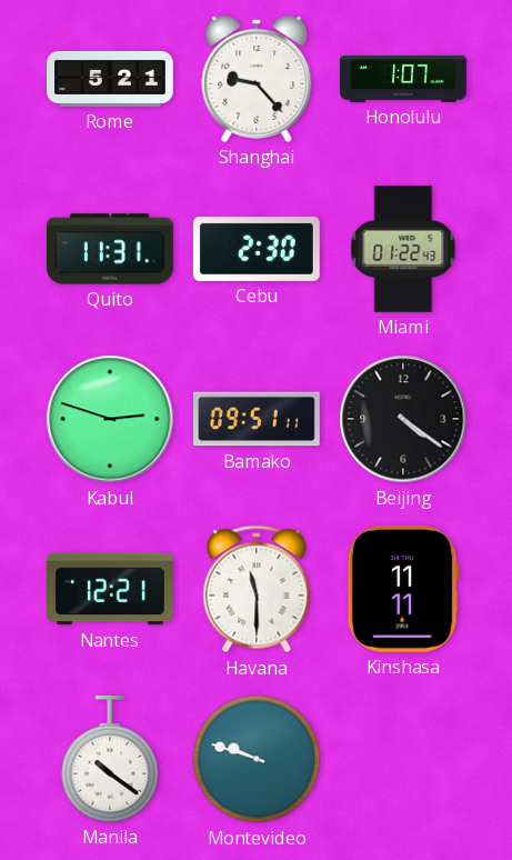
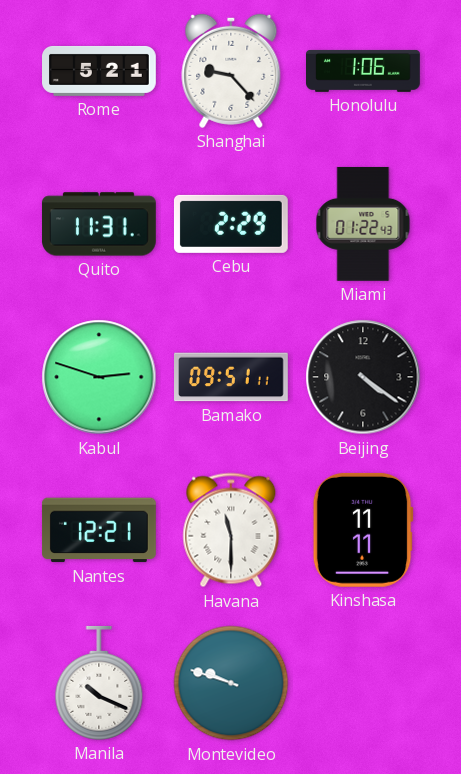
Honolulu: 1:07 -> 1:06 (364, 71)
Cebu: 2:30 -> 2:29 (231, 224)
Manila: 10:21 -> 10:19 (99, 683)
